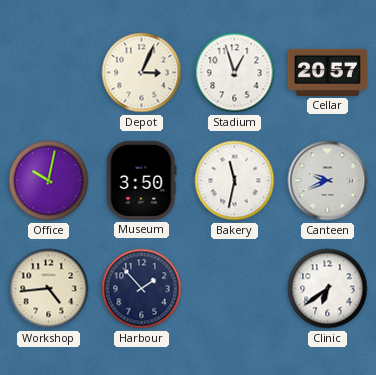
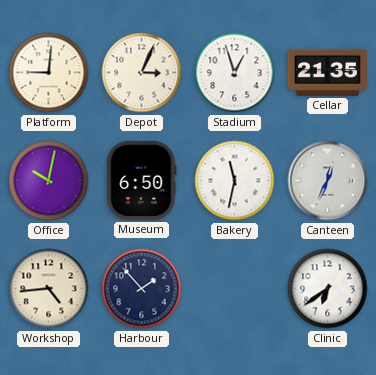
Platform: none -> 9:01 (49, 73)
Cellar: 20:57 -> 21:35 (327, 72)
Museum: 3:50 -> 6:50 (142, 180)
Canteen: 9:41 -> 12:34 (328, 181)
